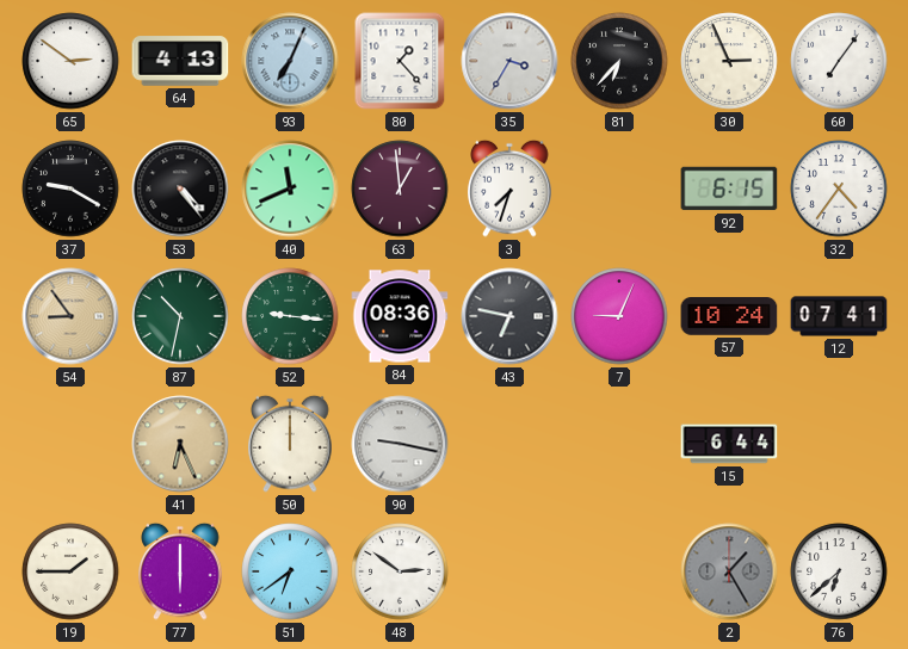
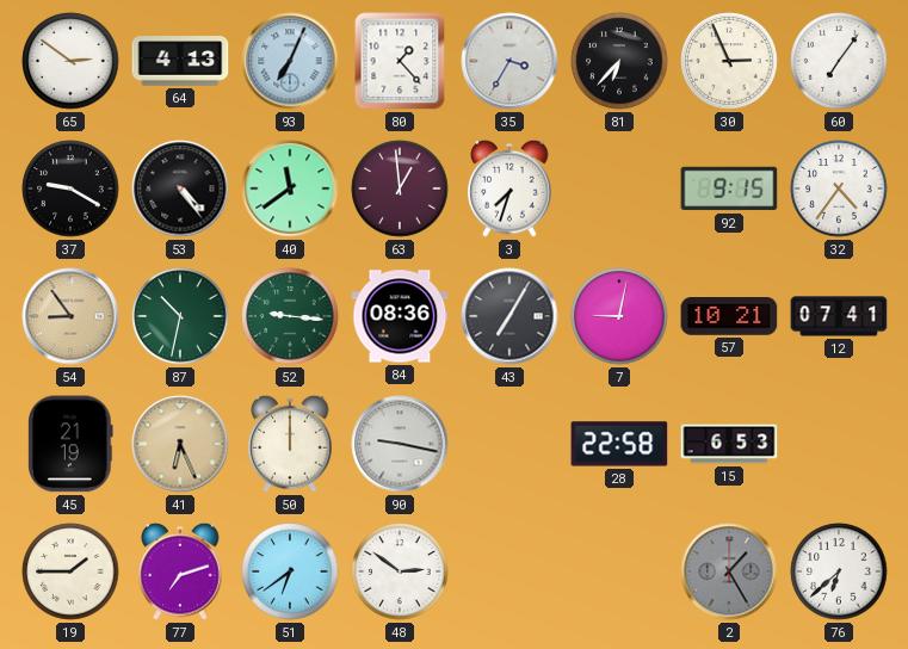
40: 11:41 -> 11:39 (290, 188)
92: 6:15 -> 9:15 (729, 188)
43: 6:47 -> 7:05 (509, 316)
7: 9:04 -> 9:02 (619, 316)
57: 10:24 -> 10:21 (729, 317)
45: none -> 21:19 (70, 444)
28: none -> 22:58 (619, 444)
15: 6:44 -> 6:53 (729, 444)
77: 6:00 -> 7:12 (180, 571)
